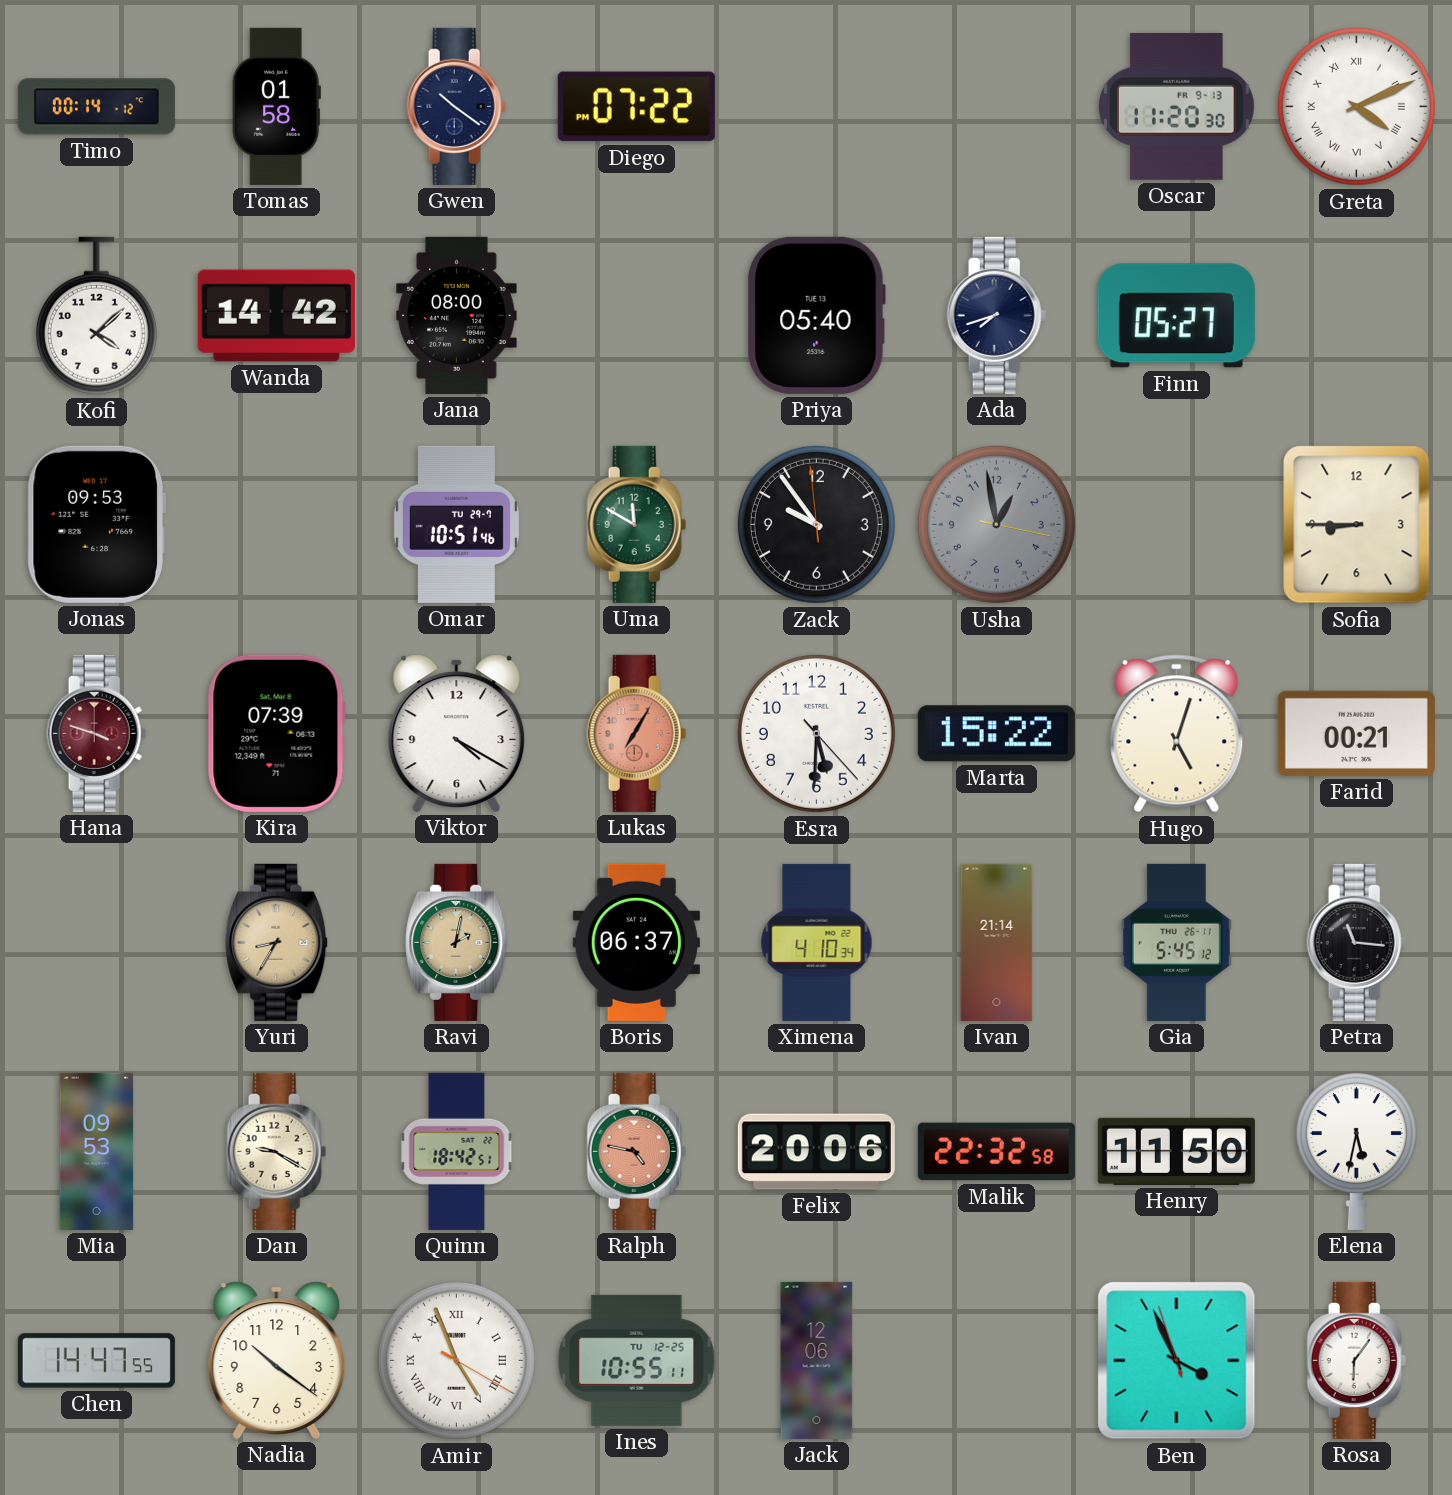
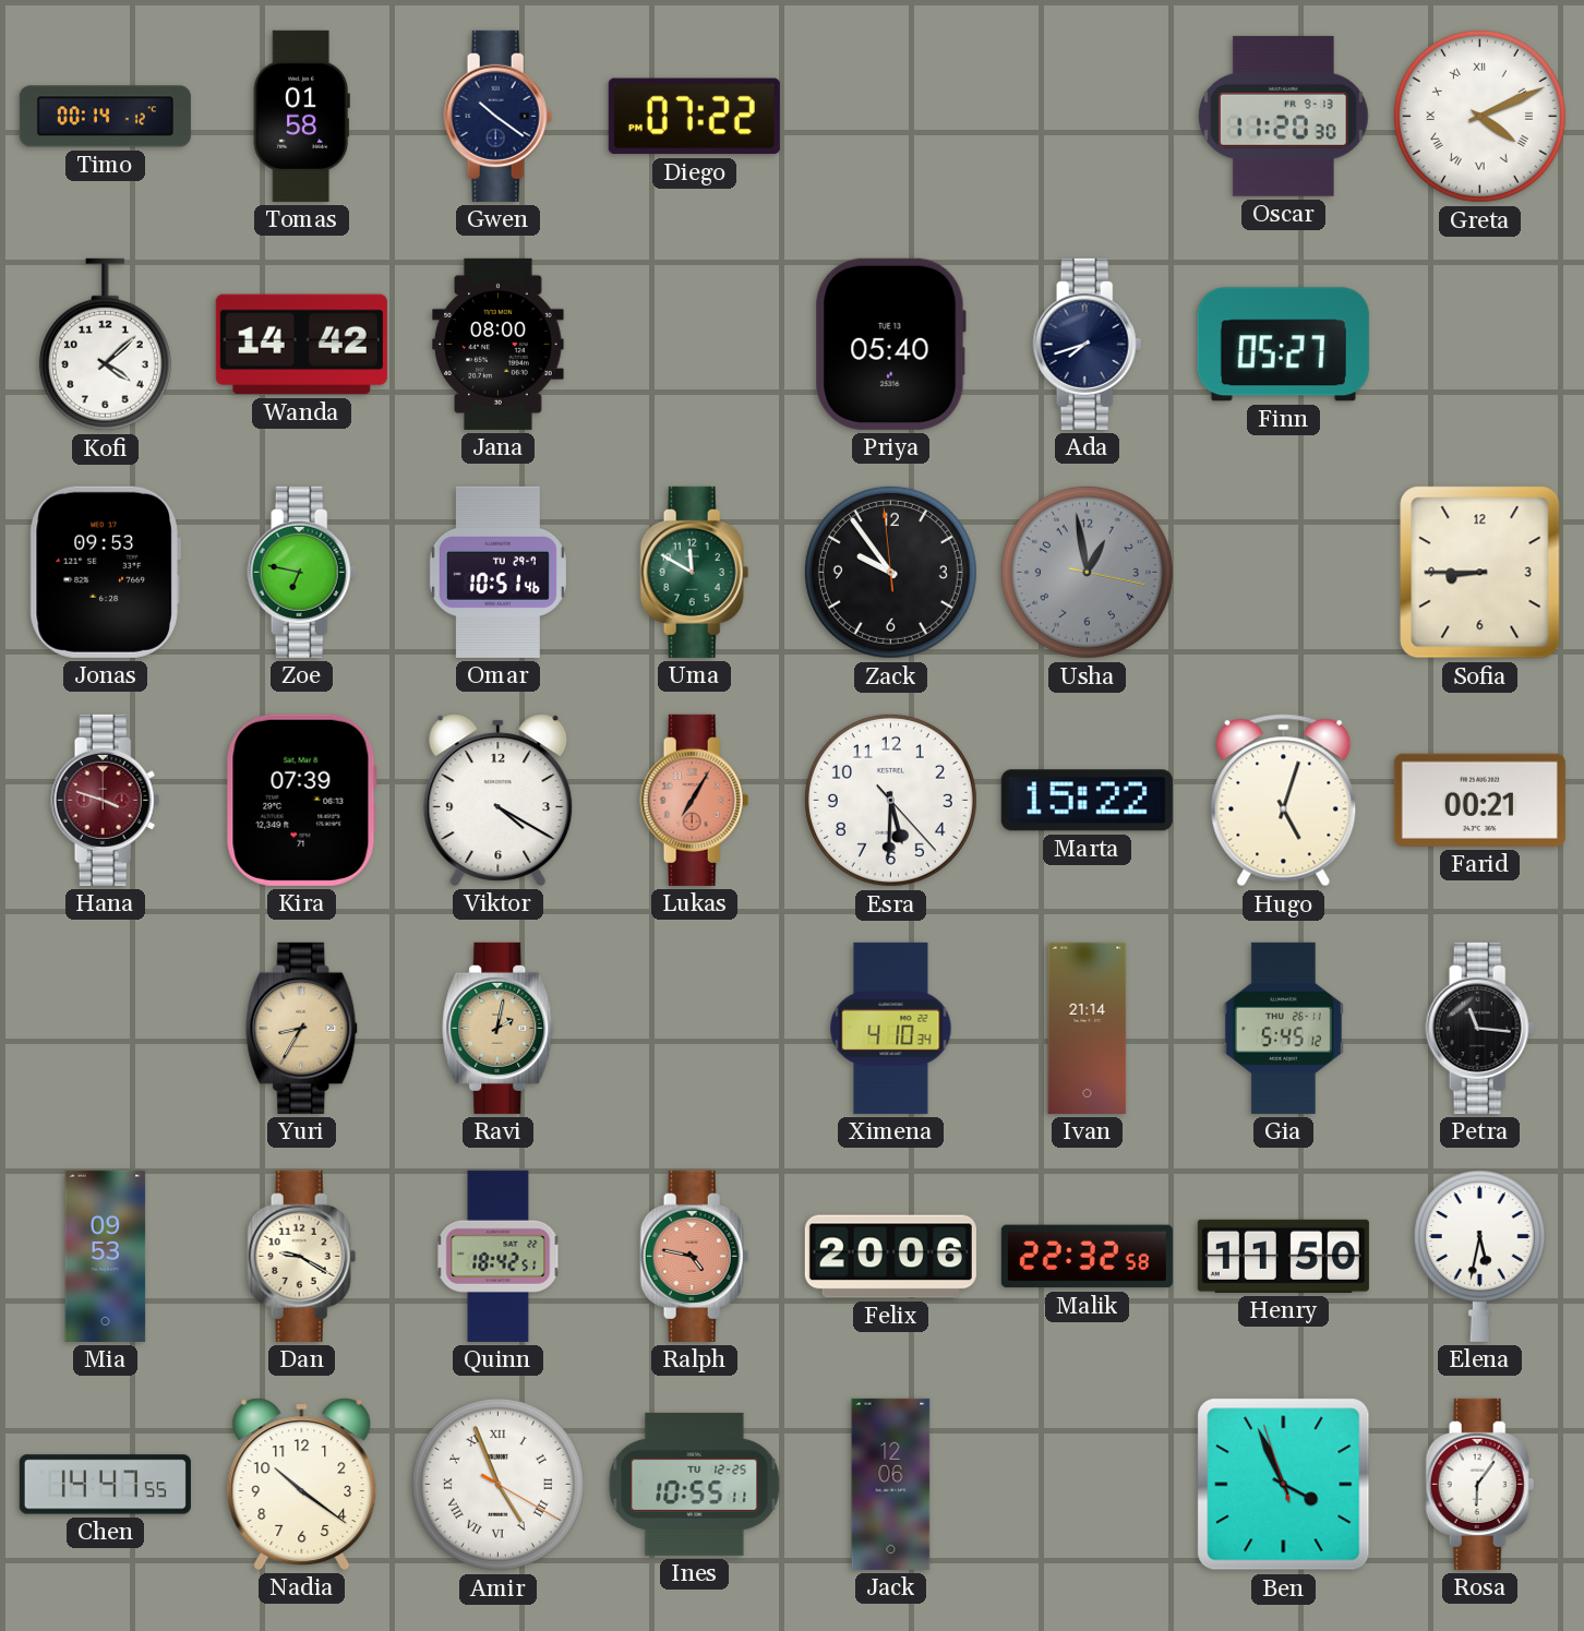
Zoe: none -> 6:47 (302, 572)
Boris: 06:37 -> none (636, 942)
